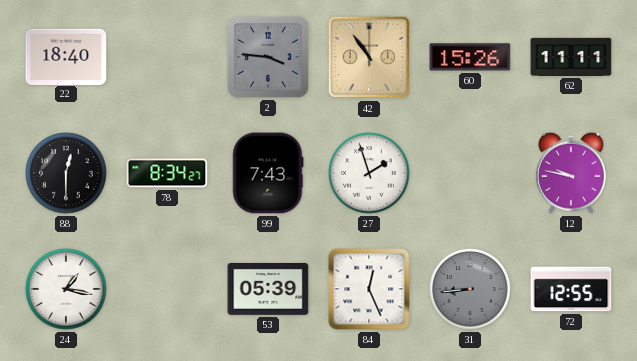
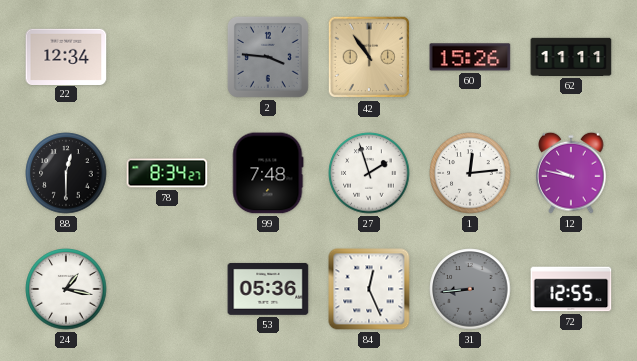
22: 18:40 -> 12:34 (66, 56)
99: 7:43 -> 7:48 (268, 173)
1: none -> 12:14 (470, 173)
53: 05:39 -> 05:36 (268, 289)
